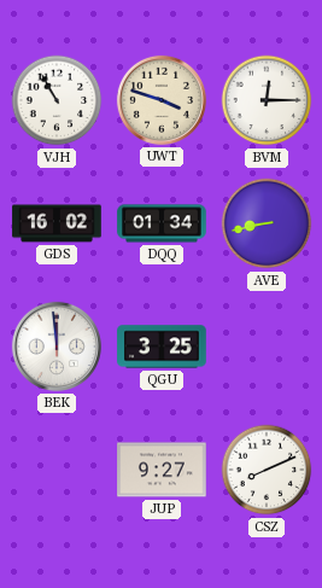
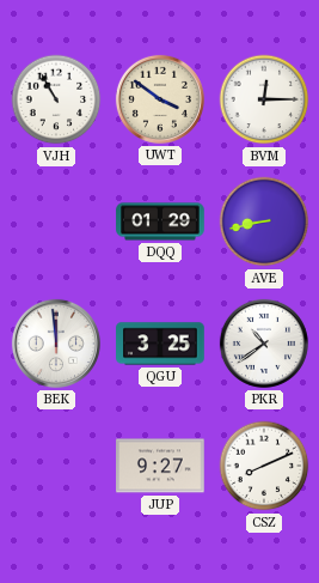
UWT: 3:48 -> 3:51 (160, 99)
GDS: 16:02 -> none (57, 223)
DQQ: 01:34 -> 01:29 (160, 221)
PKR: none -> 10:39 (264, 344)
